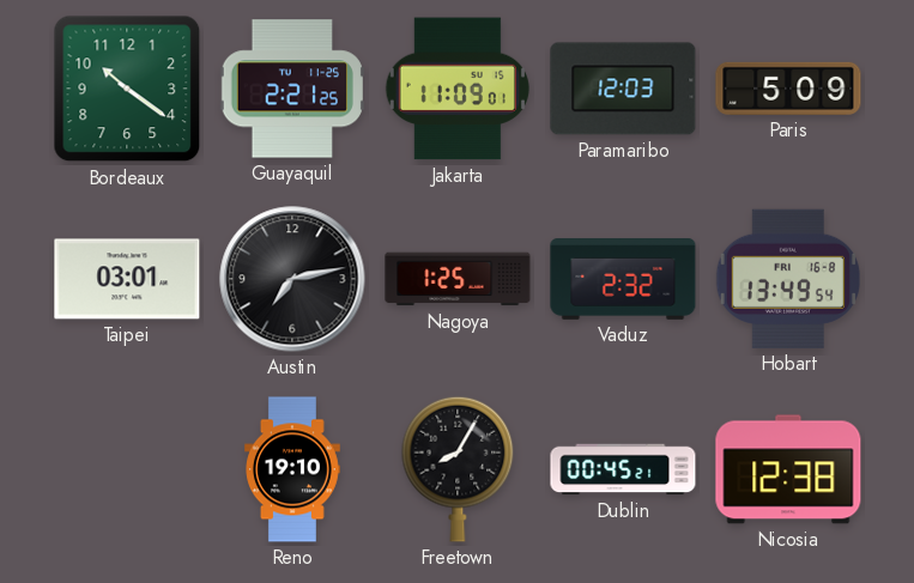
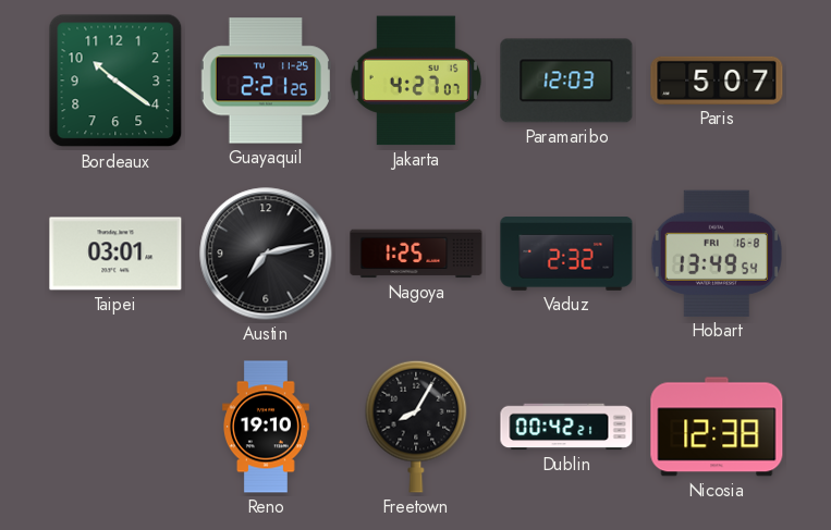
Jakarta: 11:09 -> 4:27 (416, 81)
Paris: 5:09 -> 5:07 (717, 81)
Dublin: 00:45 -> 00:42 (566, 427)
